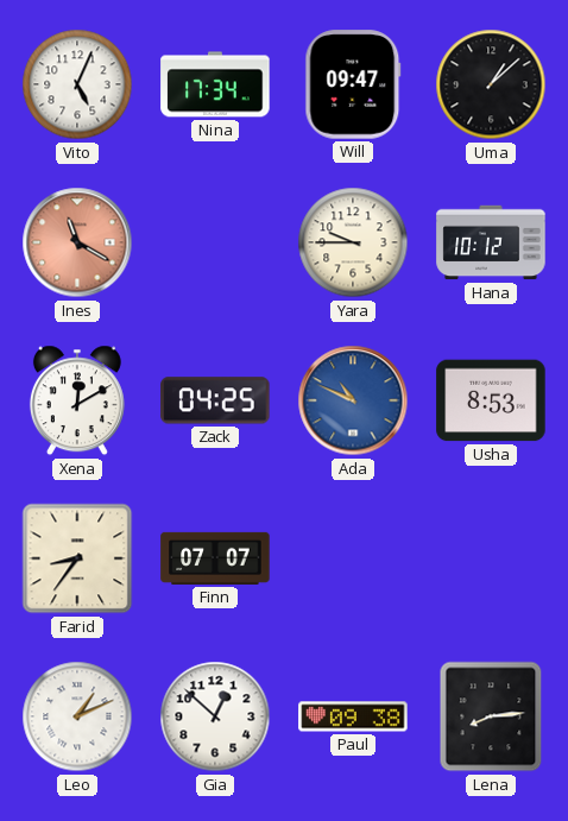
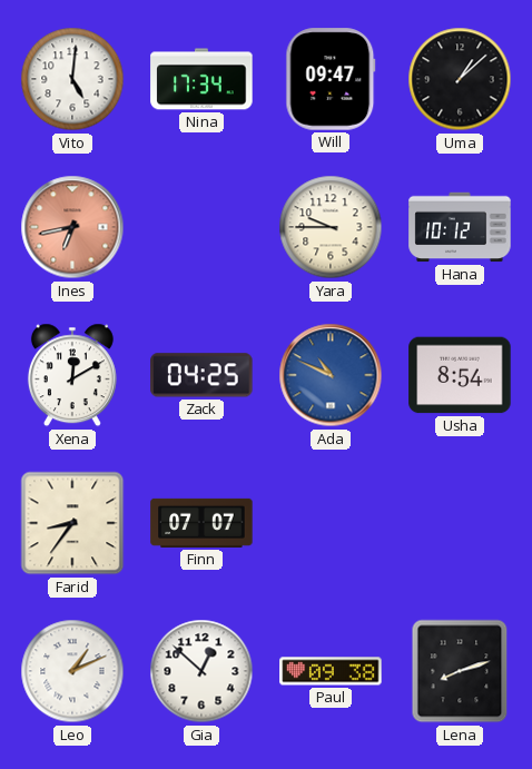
Vito: 5:04 -> 5:01 (72, 79)
Ines: 11:20 -> 6:43 (72, 227)
Usha: 8:53 -> 8:54 (460, 375)
Lena: 8:14 -> 8:12 (460, 671)
